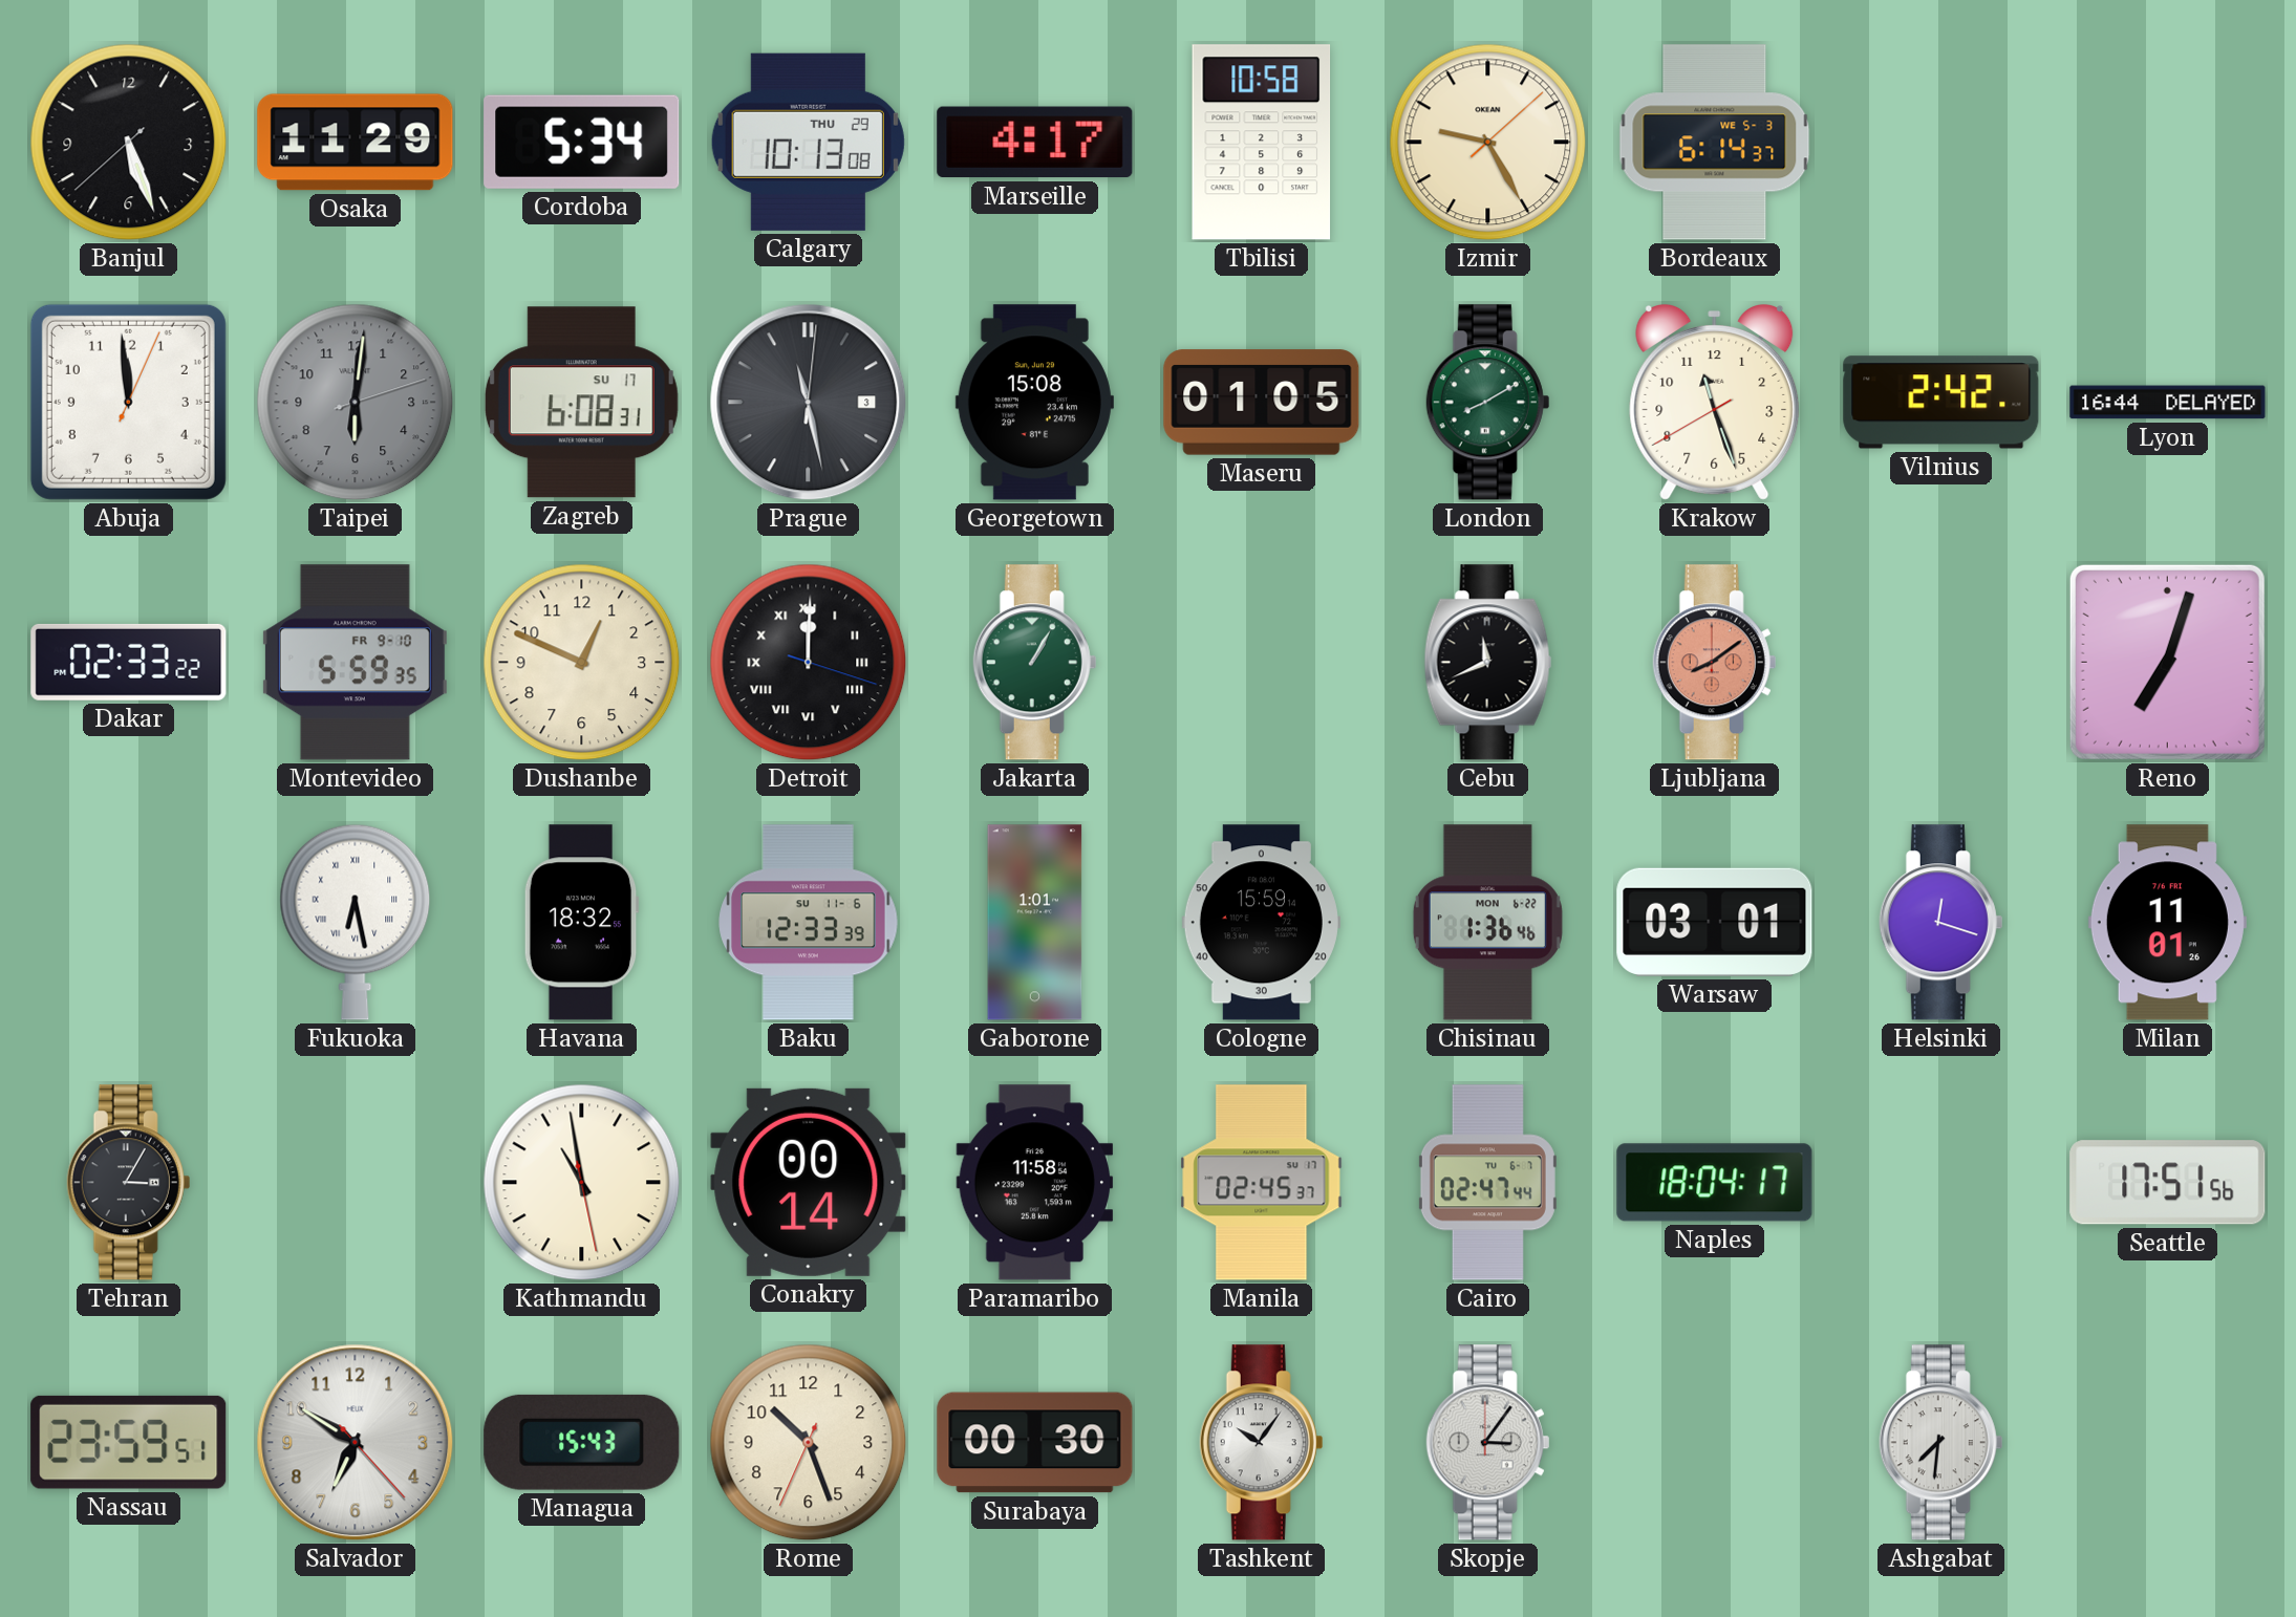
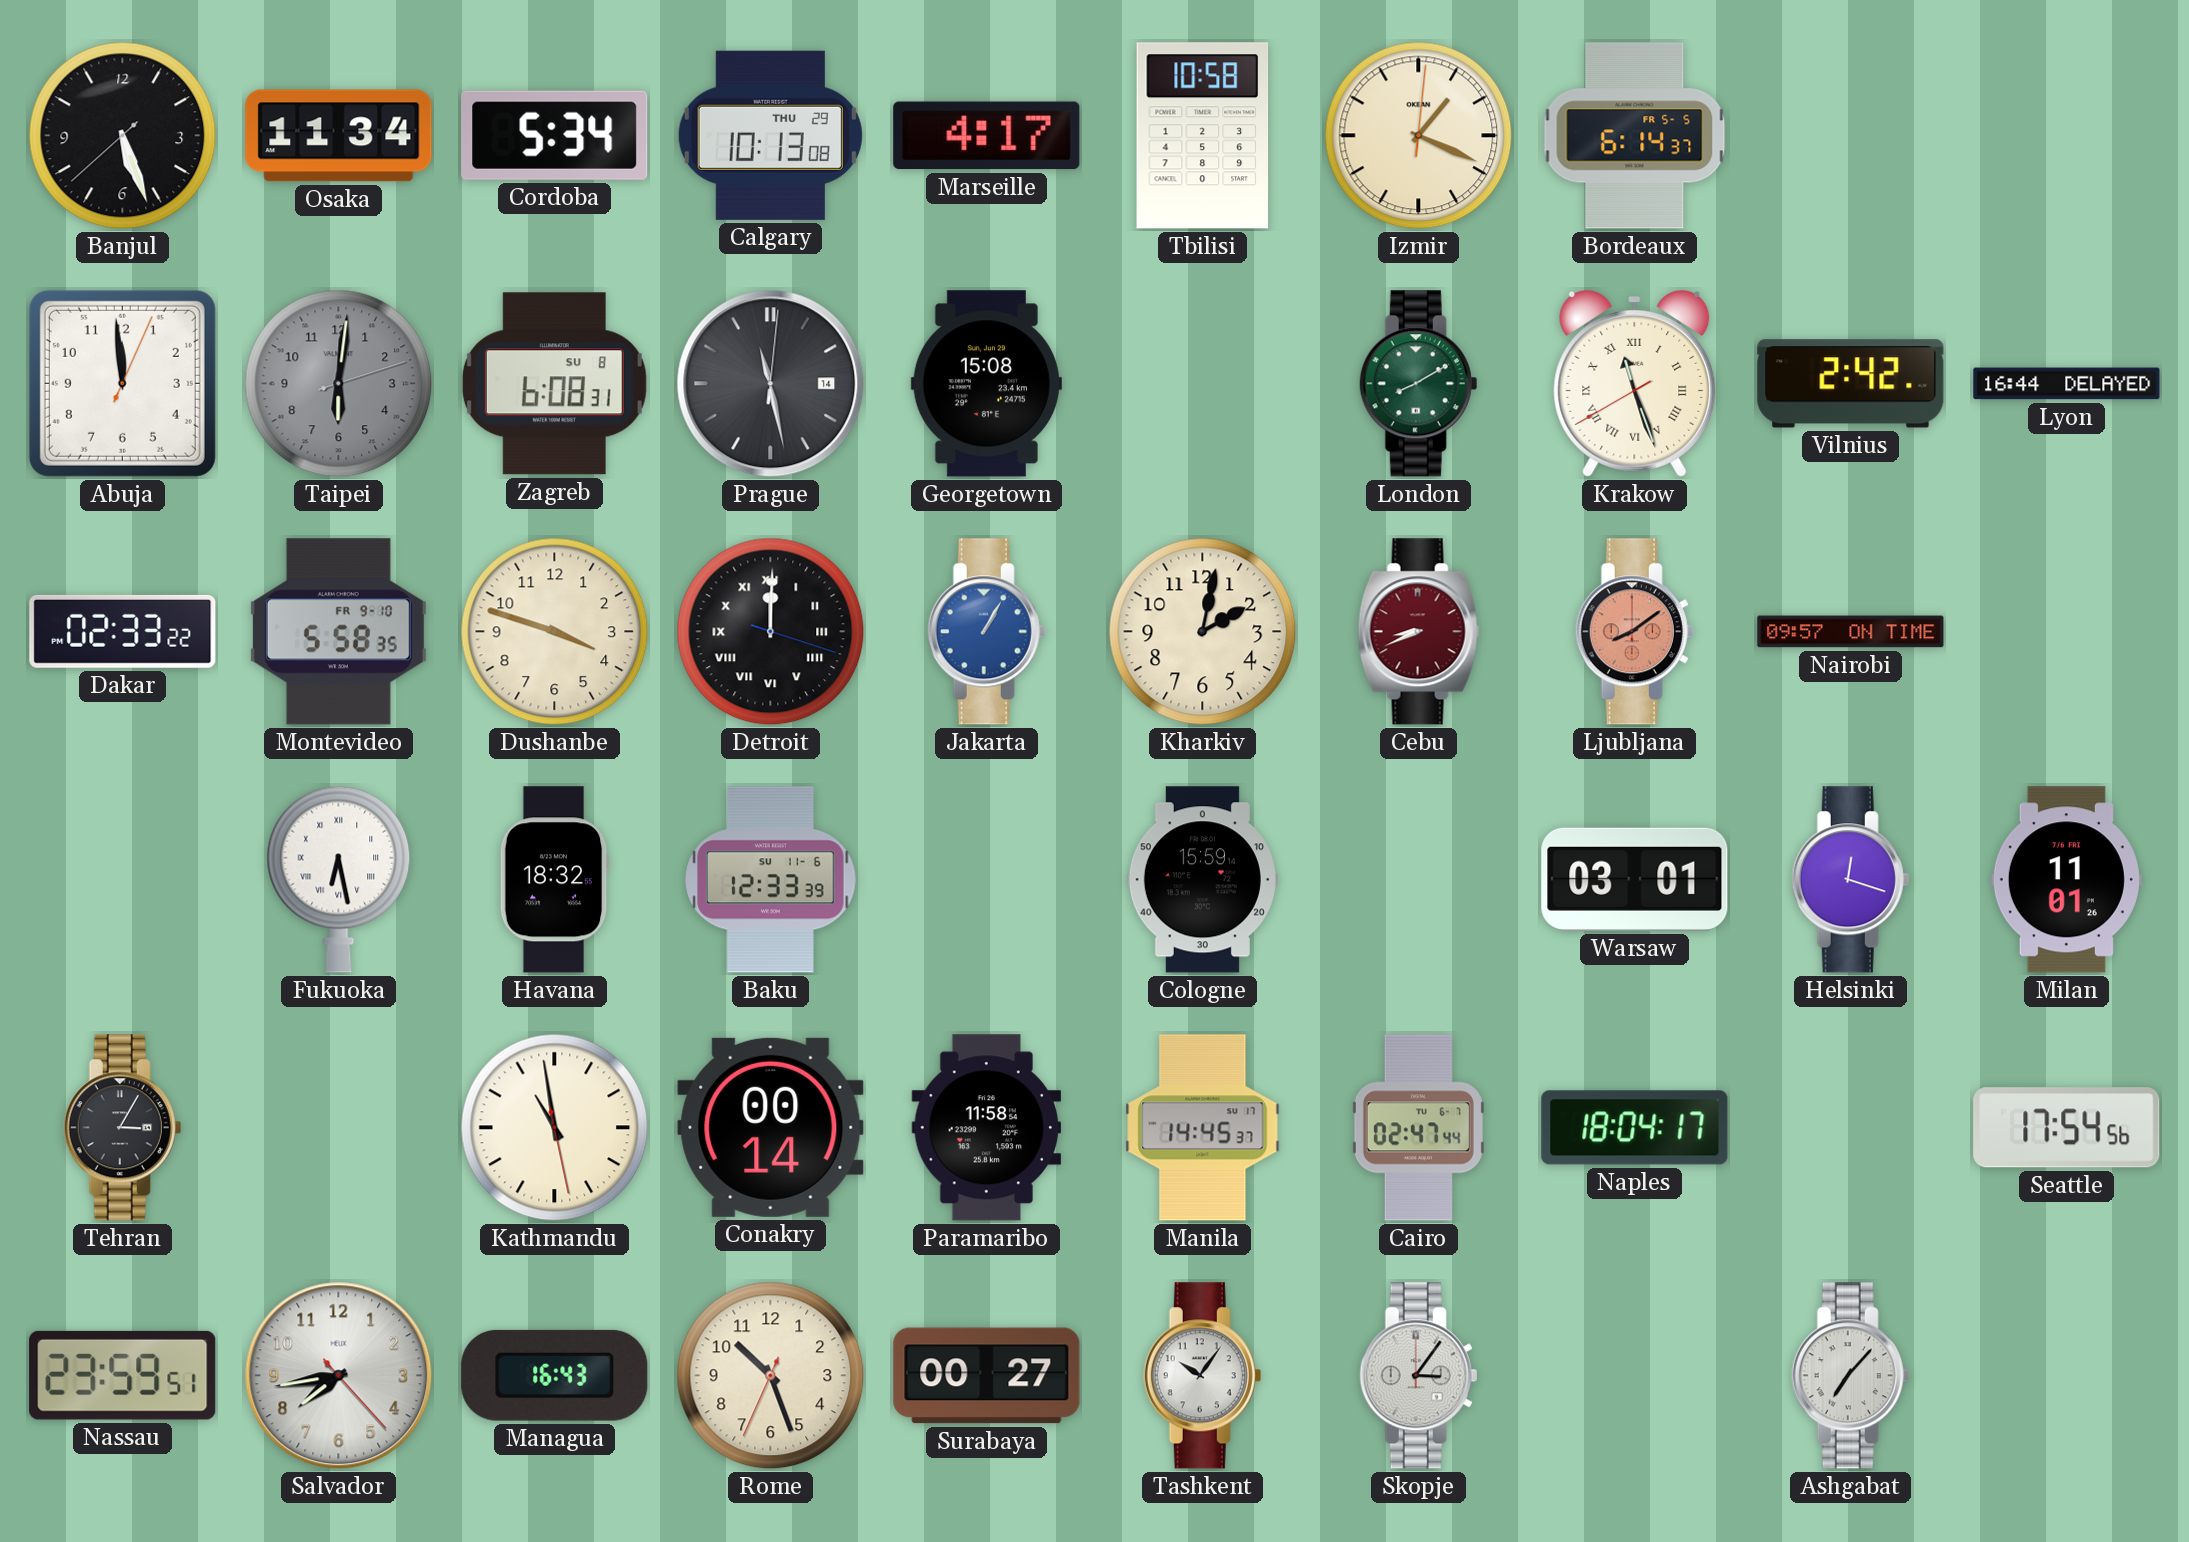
Osaka: 11:29 -> 11:34 (339, 136)
Izmir: 9:25 -> 1:19 (1419, 136)
Bordeaux date: WE 5-3 -> FR 5-5 (1635, 136)
Zagreb date: SU 17 -> SU 8 (554, 384)
Prague date: 3 -> 14 (771, 384)
Maseru: 01:05 -> none (1262, 403)
Krakow numerals: Arabic -> Roman (1635, 383)
Montevideo: 5:59 -> 5:58 (338, 632)
Dushanbe: 12:49 -> 3:48 (555, 632)
Jakarta dial: green -> blue (987, 632)
Kharkiv: none -> 2:02 (1203, 632)
Cebu: 11:41 -> 8:41 (1419, 632)
Cebu dial: black -> burgundy (1419, 632)
Nairobi: none -> 09:57 (1851, 632)
Reno: 7:03 -> none (2167, 662)
Gaborone: 1:01 -> none (1035, 923)
Chisinau: 1:36 -> none (1487, 923)
Manila: 02:45 -> 14:45 (1203, 1128)
Seattle: 17:51 -> 17:54 (2067, 1128)
Salvador: 6:50 -> 7:43 (339, 1376)
Managua: 15:43 -> 16:43 (555, 1375)
Surabaya: 00:30 -> 00:27 (987, 1376)
Ashgabat: 7:31 -> 7:07 (1851, 1376)
